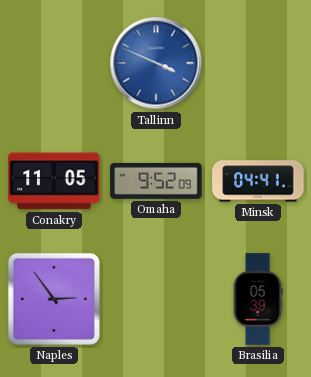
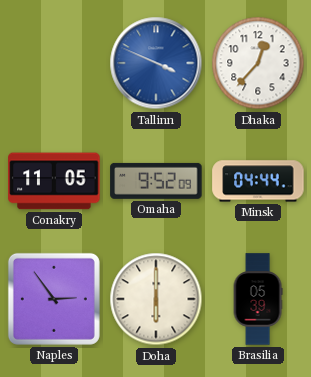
Dhaka: none -> 12:37 (258, 63)
Minsk: 04:41 -> 04:44 (258, 181)
Doha: none -> 6:00 (156, 299)
